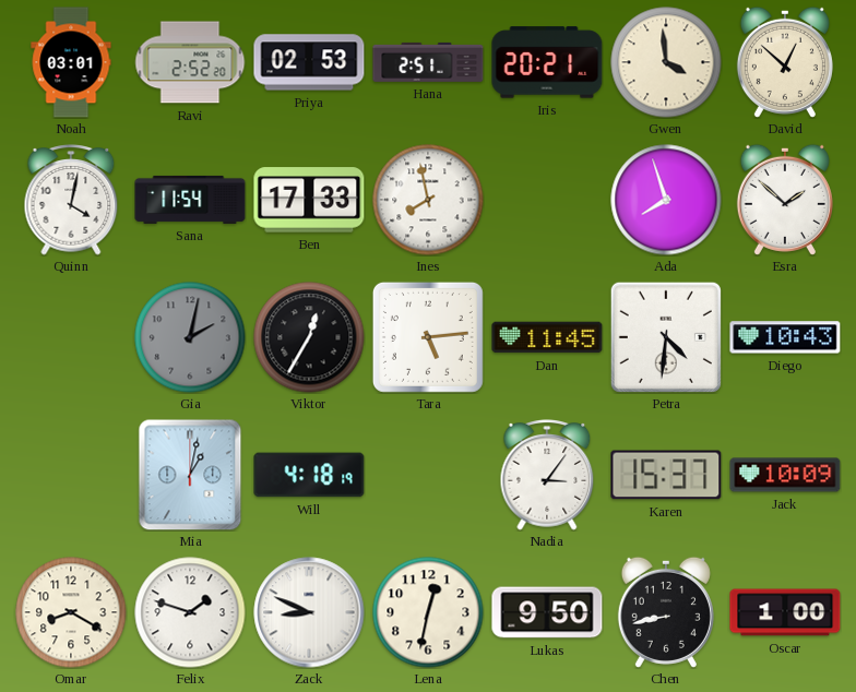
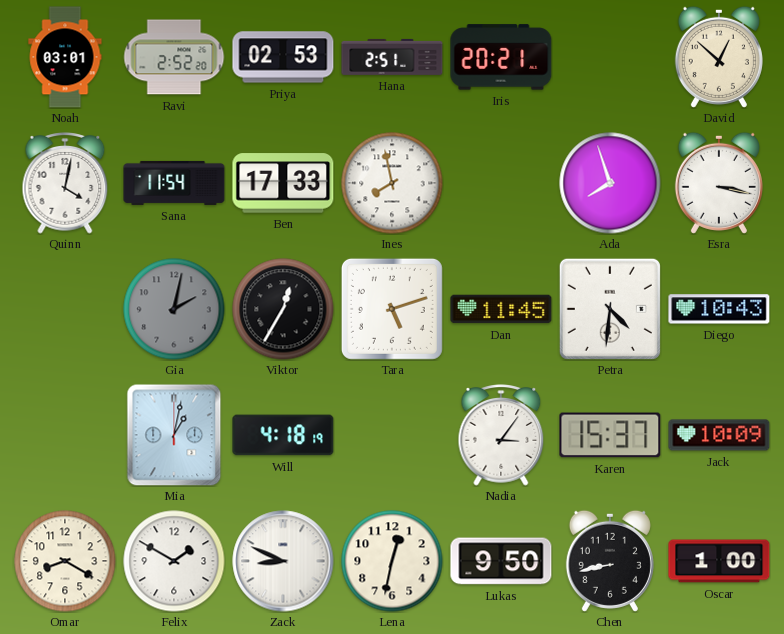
Gwen: 3:59 -> none (666, 62)
Esra: 1:52 -> 3:17 (719, 183)
Tara: 5:14 -> 5:12 (392, 309)
Felix: 1:48 -> 1:50 (174, 561)
